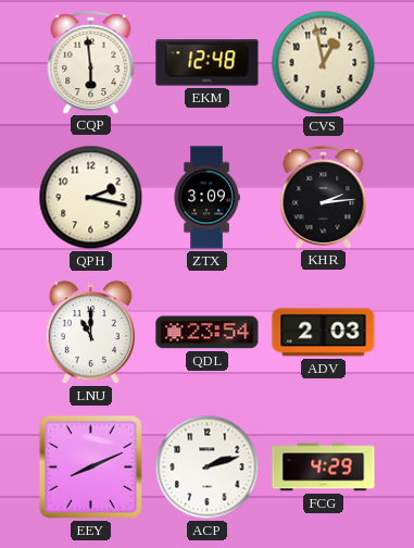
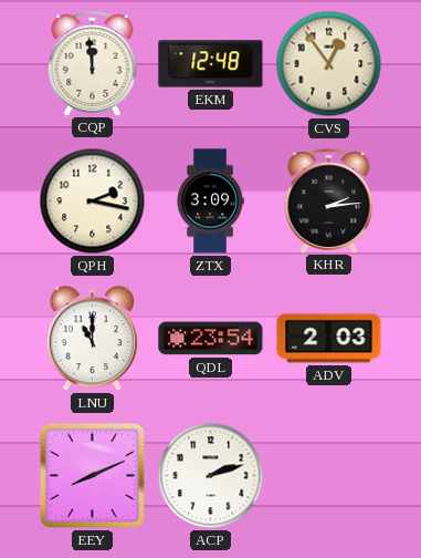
CQP: 5:59 -> 11:59 (93, 63)
CVS: 12:58 -> 12:54 (329, 64)
FCG: 4:29 -> none (324, 468)
